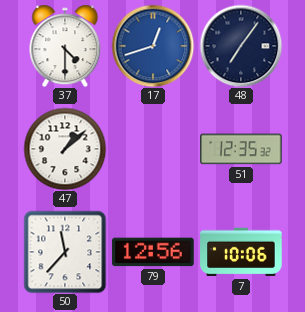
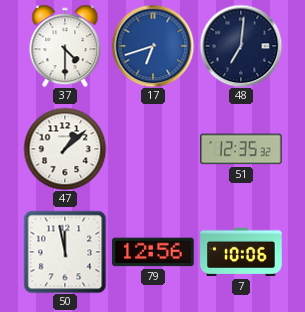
17: 12:42 -> 6:42 (153, 46)
48: 7:06 -> 7:01 (241, 46)
50: 11:37 -> 11:58 (65, 252)
